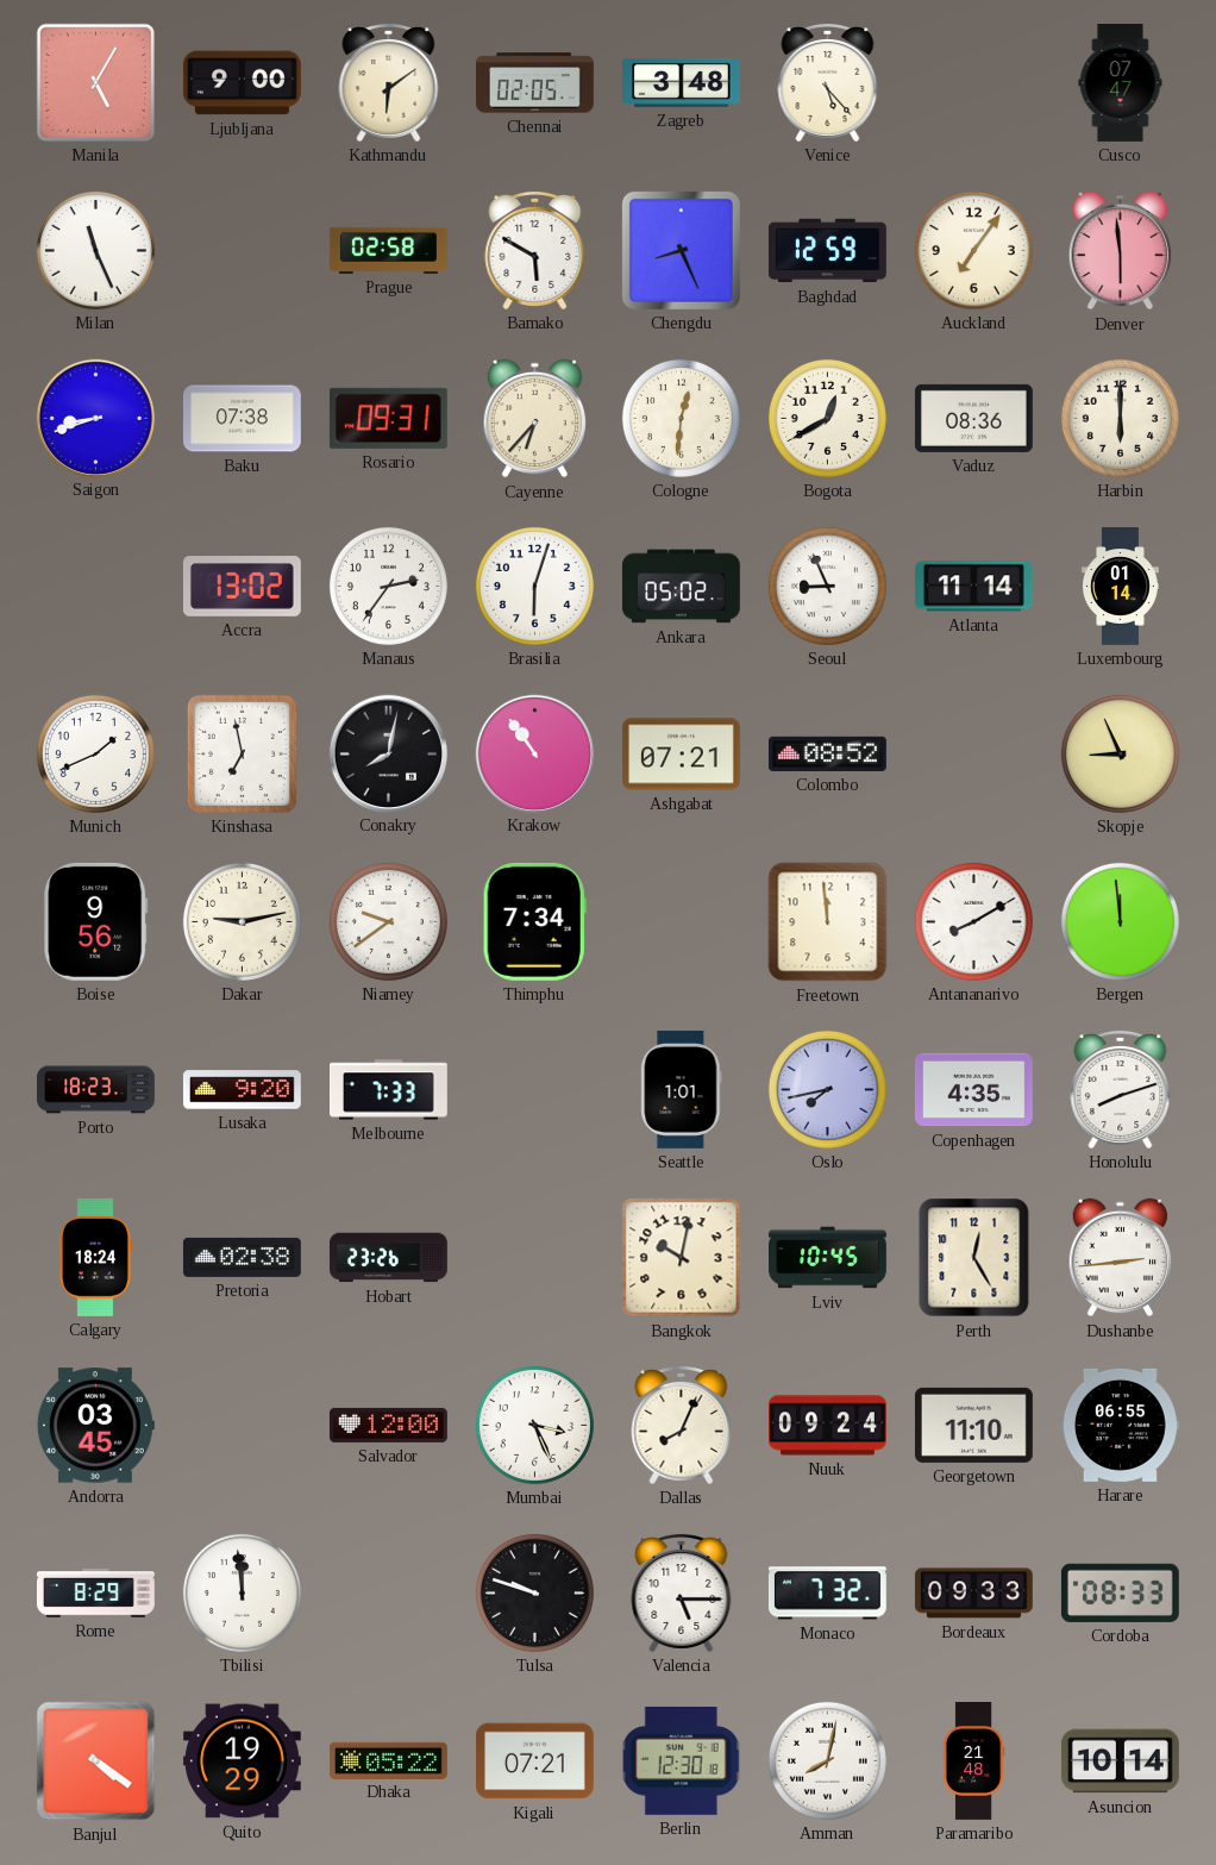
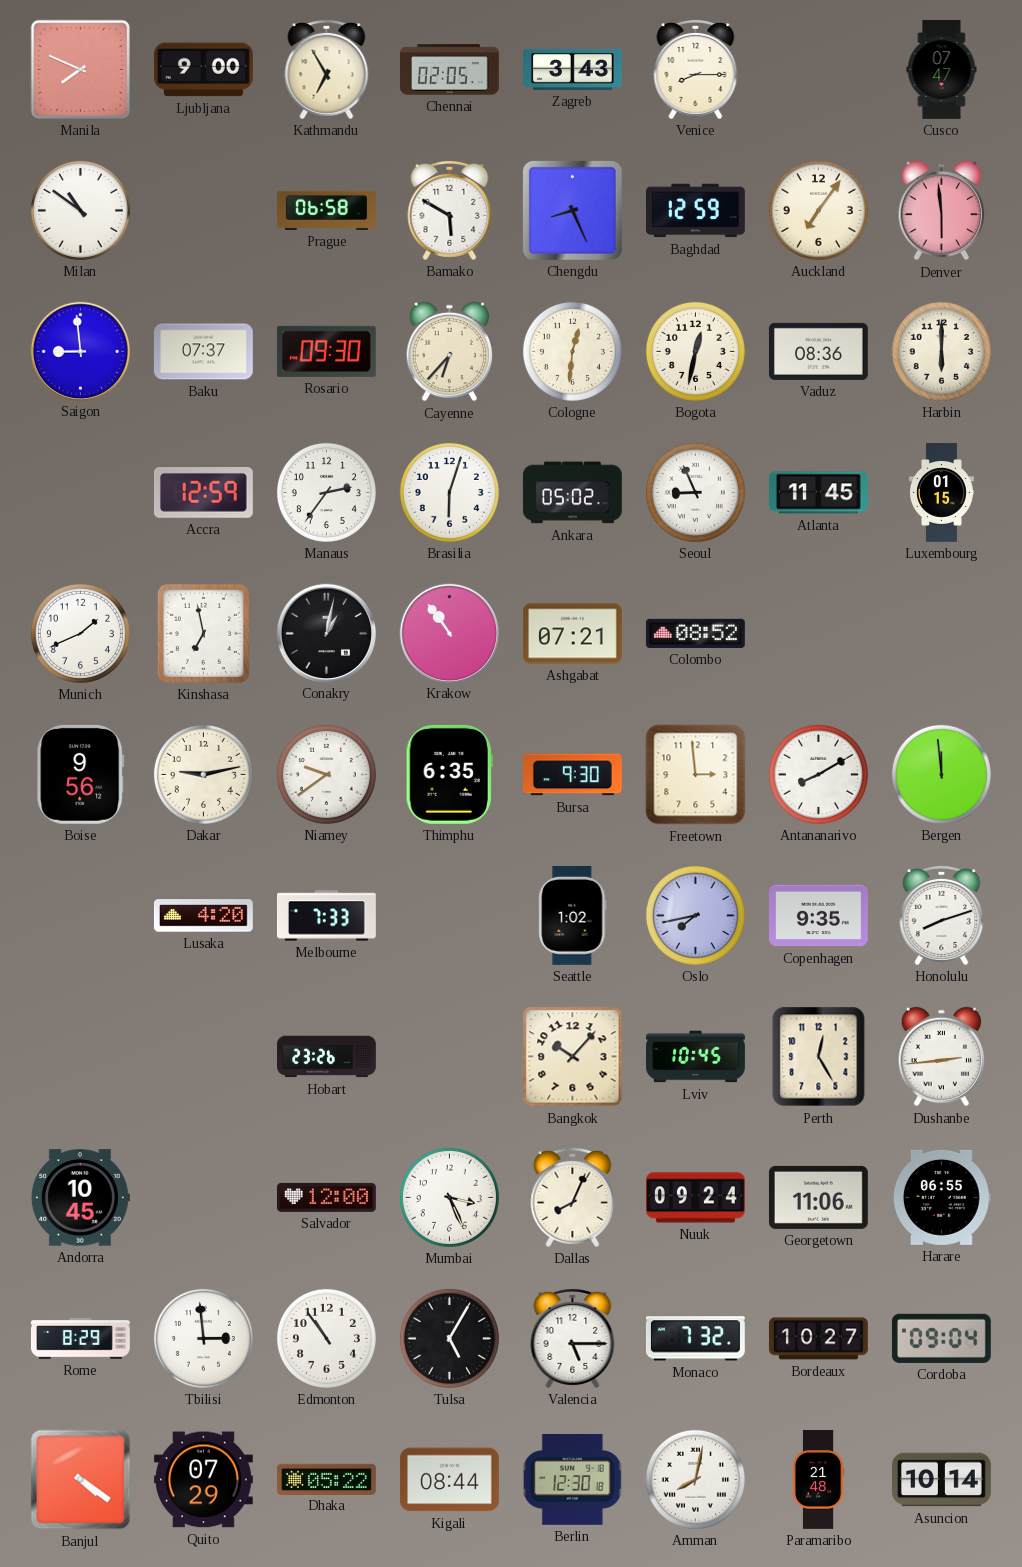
Manila: 5:05 -> 7:49 (80, 69)
Kathmandu: 6:09 -> 6:55 (327, 69)
Zagreb: 3:48 -> 3:43 (573, 69)
Venice: 5:23 -> 8:15 (696, 69)
Milan: 11:26 -> 10:51 (80, 210)
Prague: 02:58 -> 06:58 (326, 210)
Saigon: 8:42 -> 8:59 (80, 351)
Baku: 07:38 -> 07:37 (203, 352)
Rosario: 09:31 -> 09:30 (326, 351)
Bogota: 12:40 -> 12:32 (695, 351)
Accra: 13:02 -> 12:59 (203, 493)
Atlanta: 11:14 -> 11:45 (818, 493)
Luxembourg: 01:14 -> 01:15 (942, 493)
Conakry: 8:02 -> 1:02 (326, 633)
Skopje: 8:56 -> none (1120, 753)
Thimphu: 7:34 -> 6:35 (449, 774)
Bursa: none -> 9:30 (572, 775)
Freetown: 11:59 -> 2:59 (696, 775)
Porto: 18:23 -> none (96, 1090)
Lusaka: 9:20 -> 4:20 (203, 916)
Seattle: 1:01 -> 1:02 (573, 915)
Copenhagen: 4:35 -> 9:35 (818, 916)
Calgary: 18:24 -> none (95, 1257)
Pretoria: 02:38 -> none (242, 1257)
Bangkok: 10:02 -> 10:07 (573, 1057)
Andorra: 03:45 -> 10:45 (80, 1198)
Georgetown: 11:10 -> 11:06 (818, 1197)
Tbilisi: 11:59 -> 2:59 (203, 1338)
Edmonton: none -> 10:54 (326, 1338)
Tulsa: 9:48 -> 5:05 (449, 1338)
Bordeaux: 09:33 -> 10:27 (818, 1339)
Cordoba: 08:33 -> 09:04 (941, 1338)
Quito: 19:29 -> 07:29 (203, 1480)
Kigali: 07:21 -> 08:44 (449, 1480)
